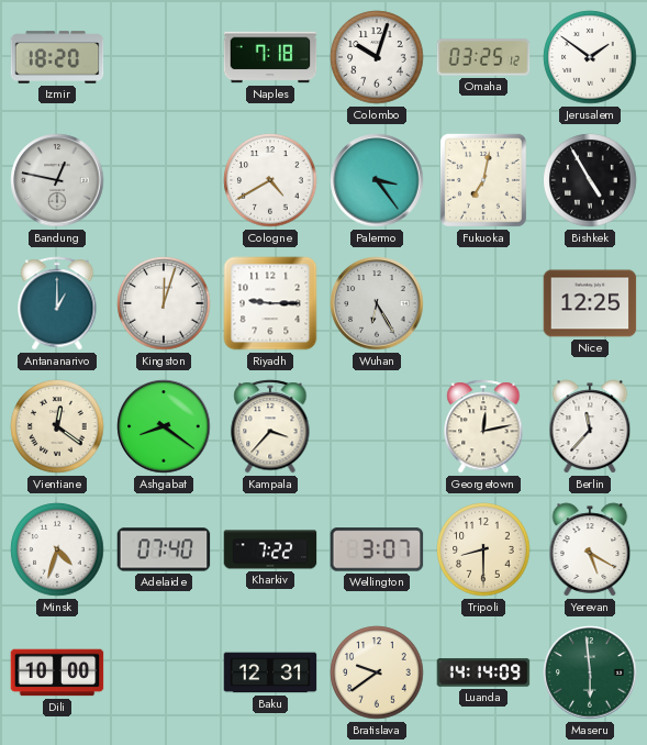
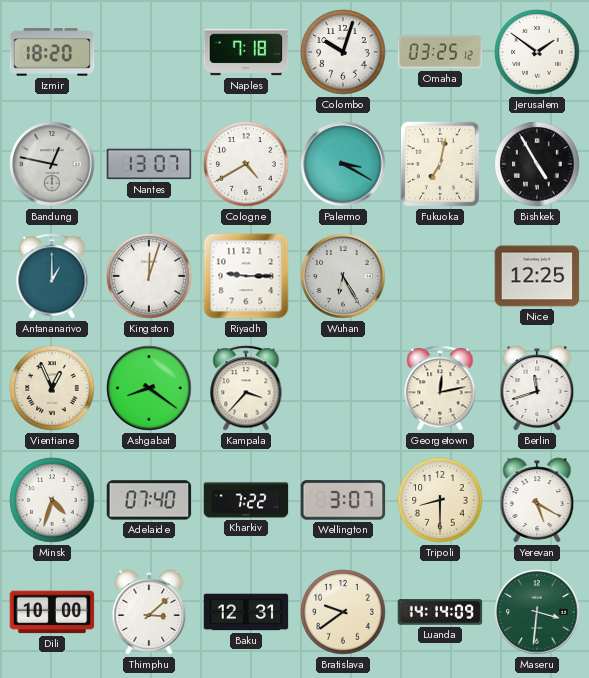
Nantes: none -> 13:07 (149, 164)
Palermo: 3:24 -> 3:20 (343, 164)
Vientiane: 12:21 -> 12:56 (52, 388)
Berlin: 11:37 -> 11:42 (537, 388)
Thimphu: none -> 3:08 (149, 612)
Maseru: 5:59 -> 3:31 (537, 612)
